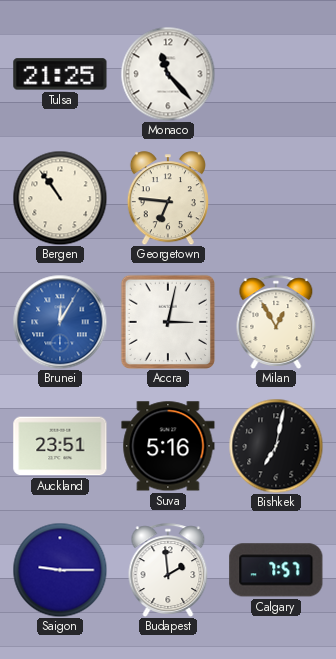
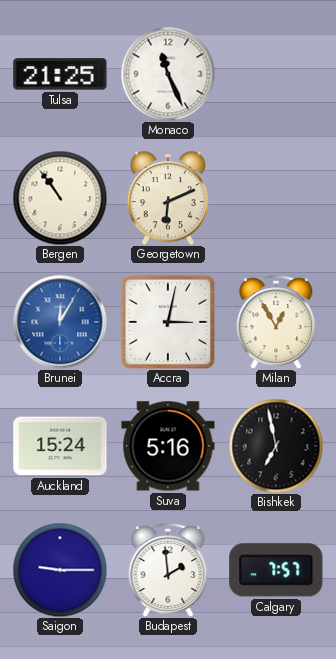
Monaco: 11:23 -> 11:26 (168, 74)
Georgetown: 6:46 -> 6:11 (168, 198)
Auckland: 23:51 -> 15:24 (60, 446)
Bishkek: 7:02 -> 6:58 (276, 446)
